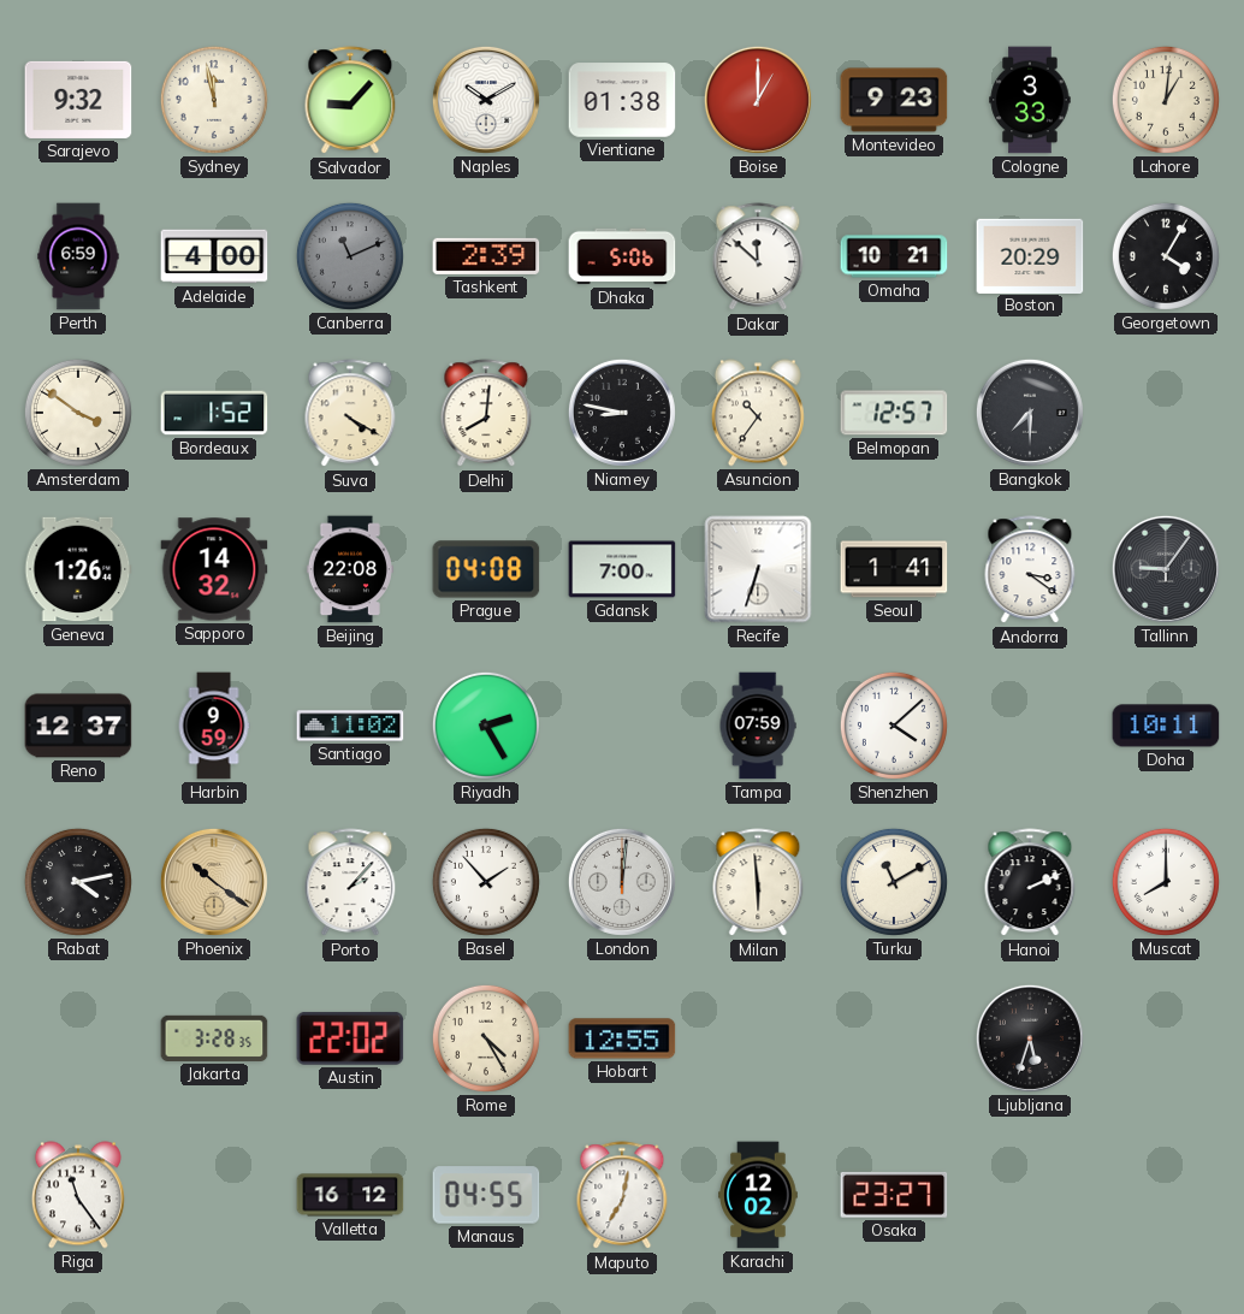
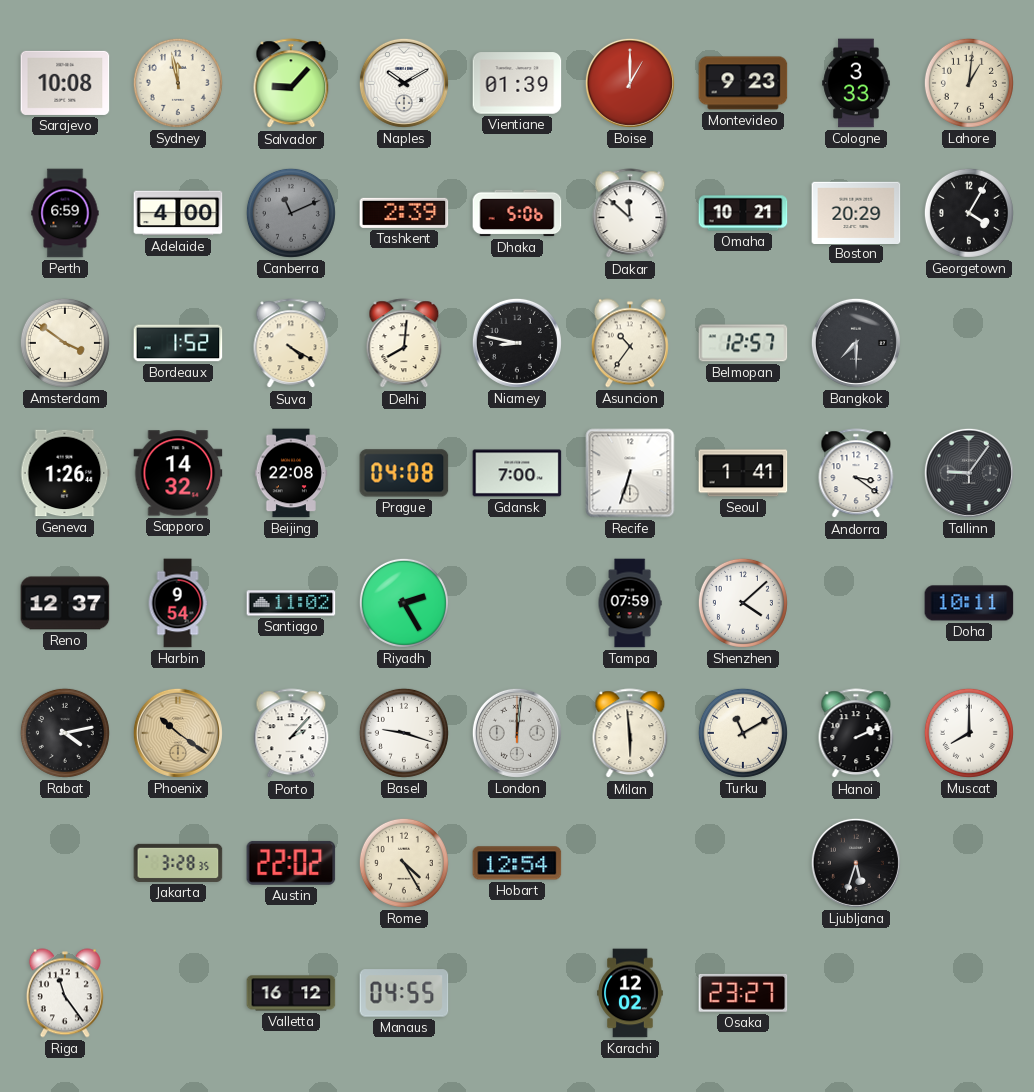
Sarajevo: 9:32 -> 10:08 (65, 83)
Vientiane: 01:38 -> 01:39 (517, 83)
Harbin: 9:59 -> 9:54 (178, 603)
Basel: 1:53 -> 9:18 (404, 733)
Hobart: 12:55 -> 12:54 (517, 863)
Maputo: 7:02 -> none (622, 1196)
